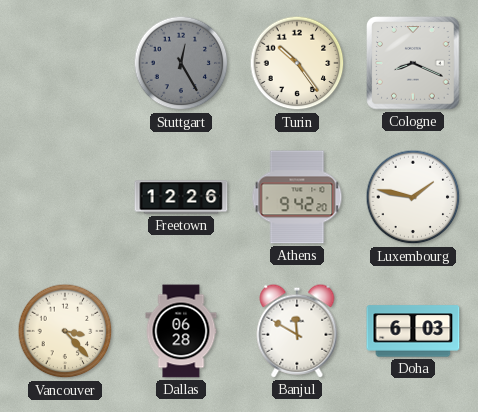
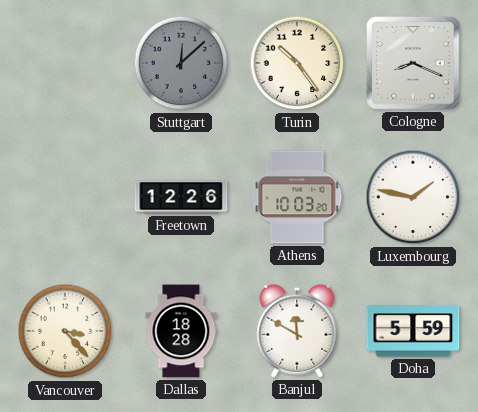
Stuttgart: 12:25 -> 12:08 (181, 63)
Athens: 9:42 -> 10:03 (297, 197)
Dallas: 06:28 -> 18:28 (181, 331)
Doha: 6:03 -> 5:59 (413, 331)
